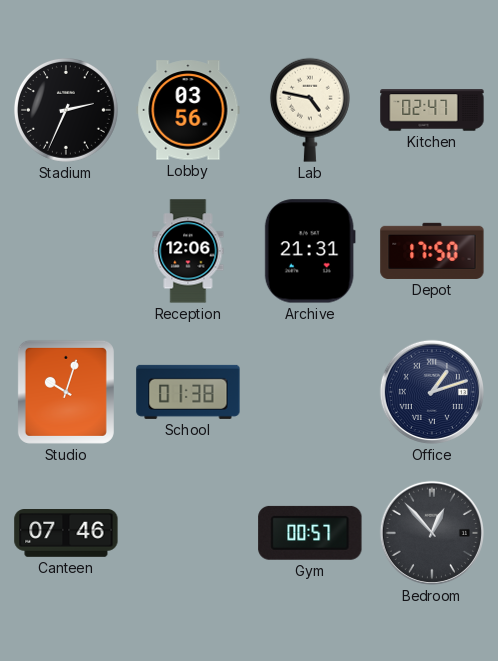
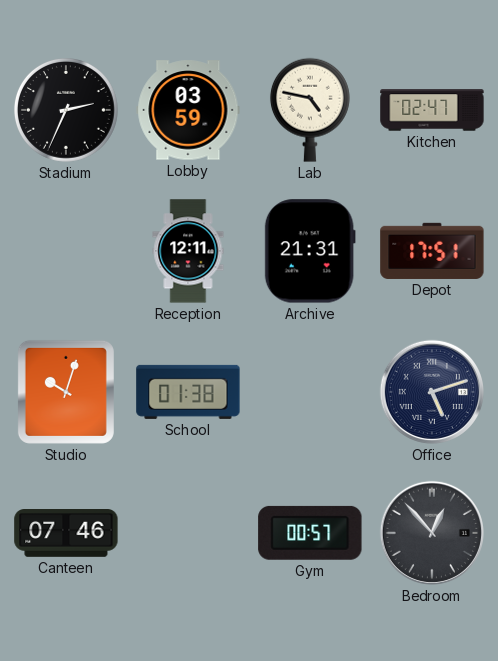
Lobby: 03:56 -> 03:59 (188, 110)
Reception: 12:06 -> 12:11 (188, 251)
Depot: 17:50 -> 17:51 (432, 251)
Office: 1:12 -> 5:12 (432, 392)
